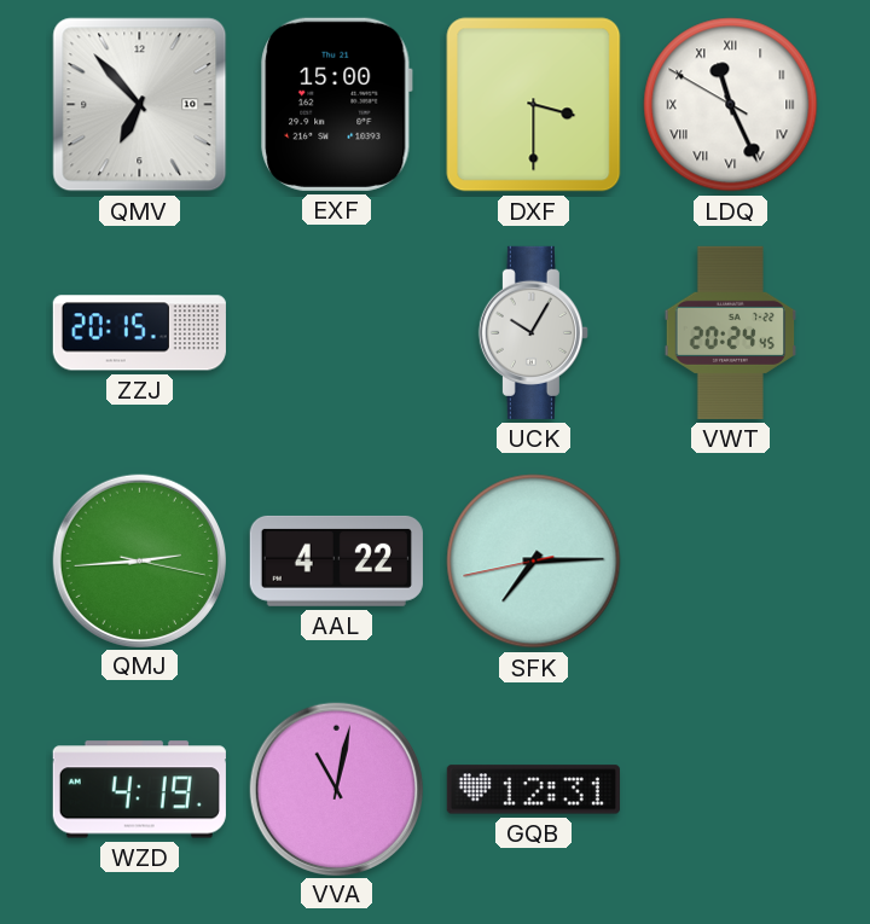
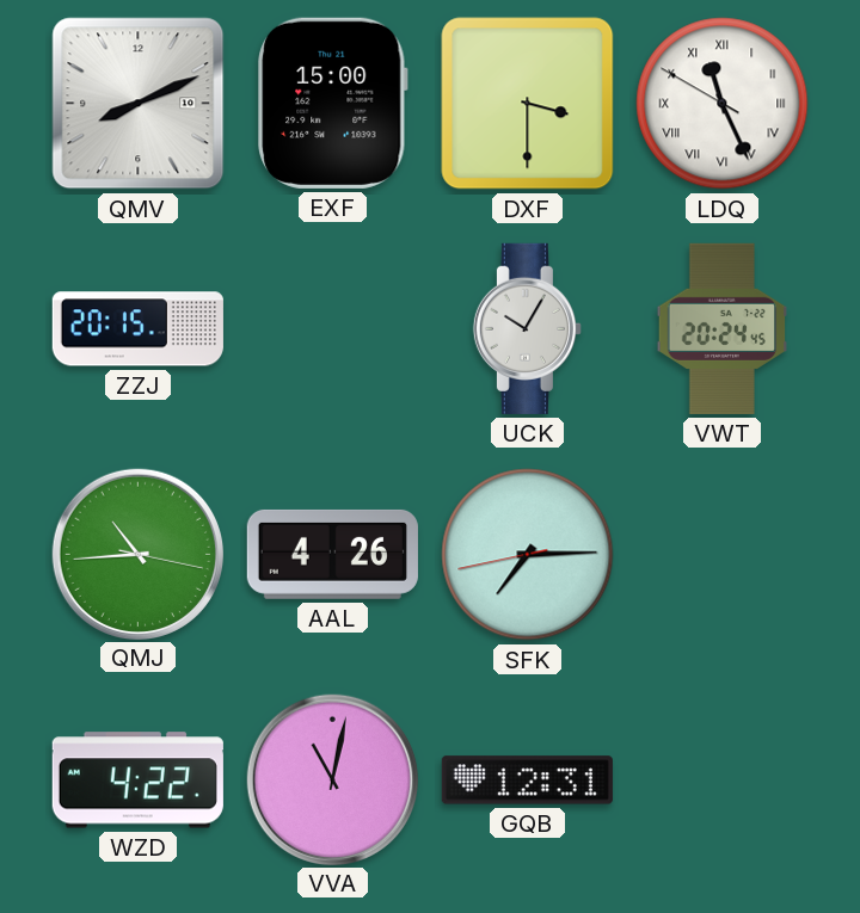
QMV: 6:53 -> 8:11 (139, 104)
QMJ: 2:44 -> 10:44 (137, 554)
AAL: 4:22 -> 4:26 (332, 554)
WZD: 4:19 -> 4:22 (137, 781)
